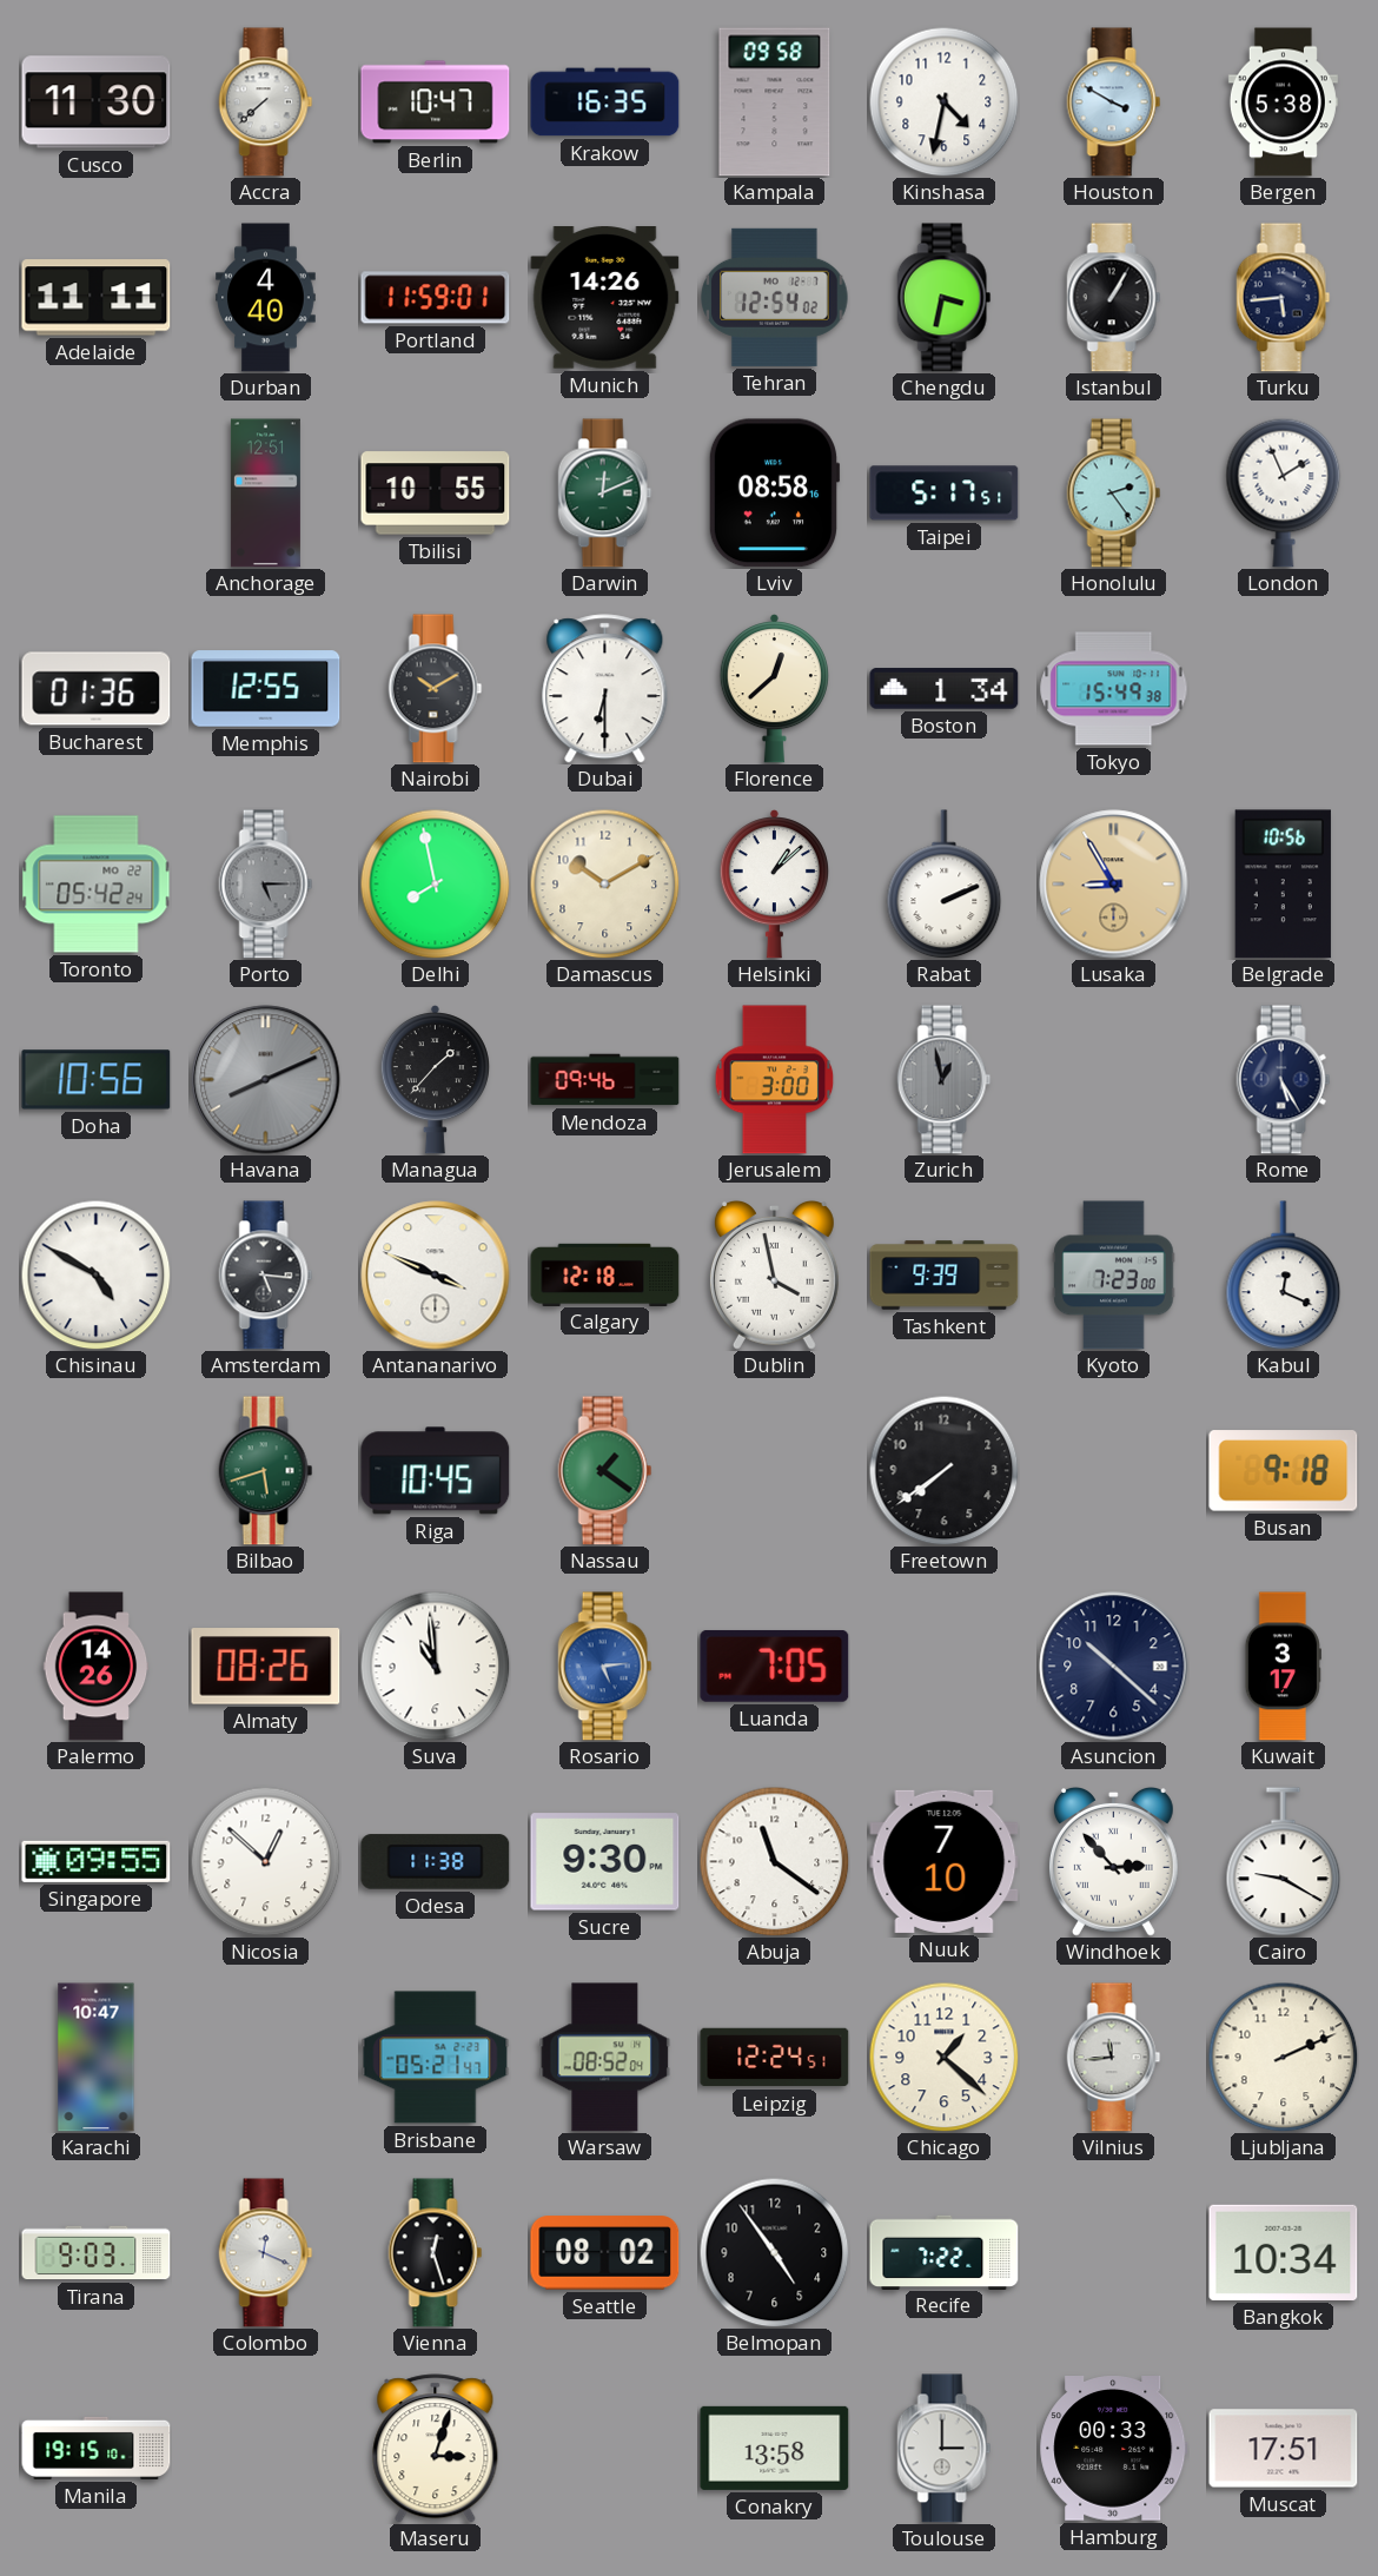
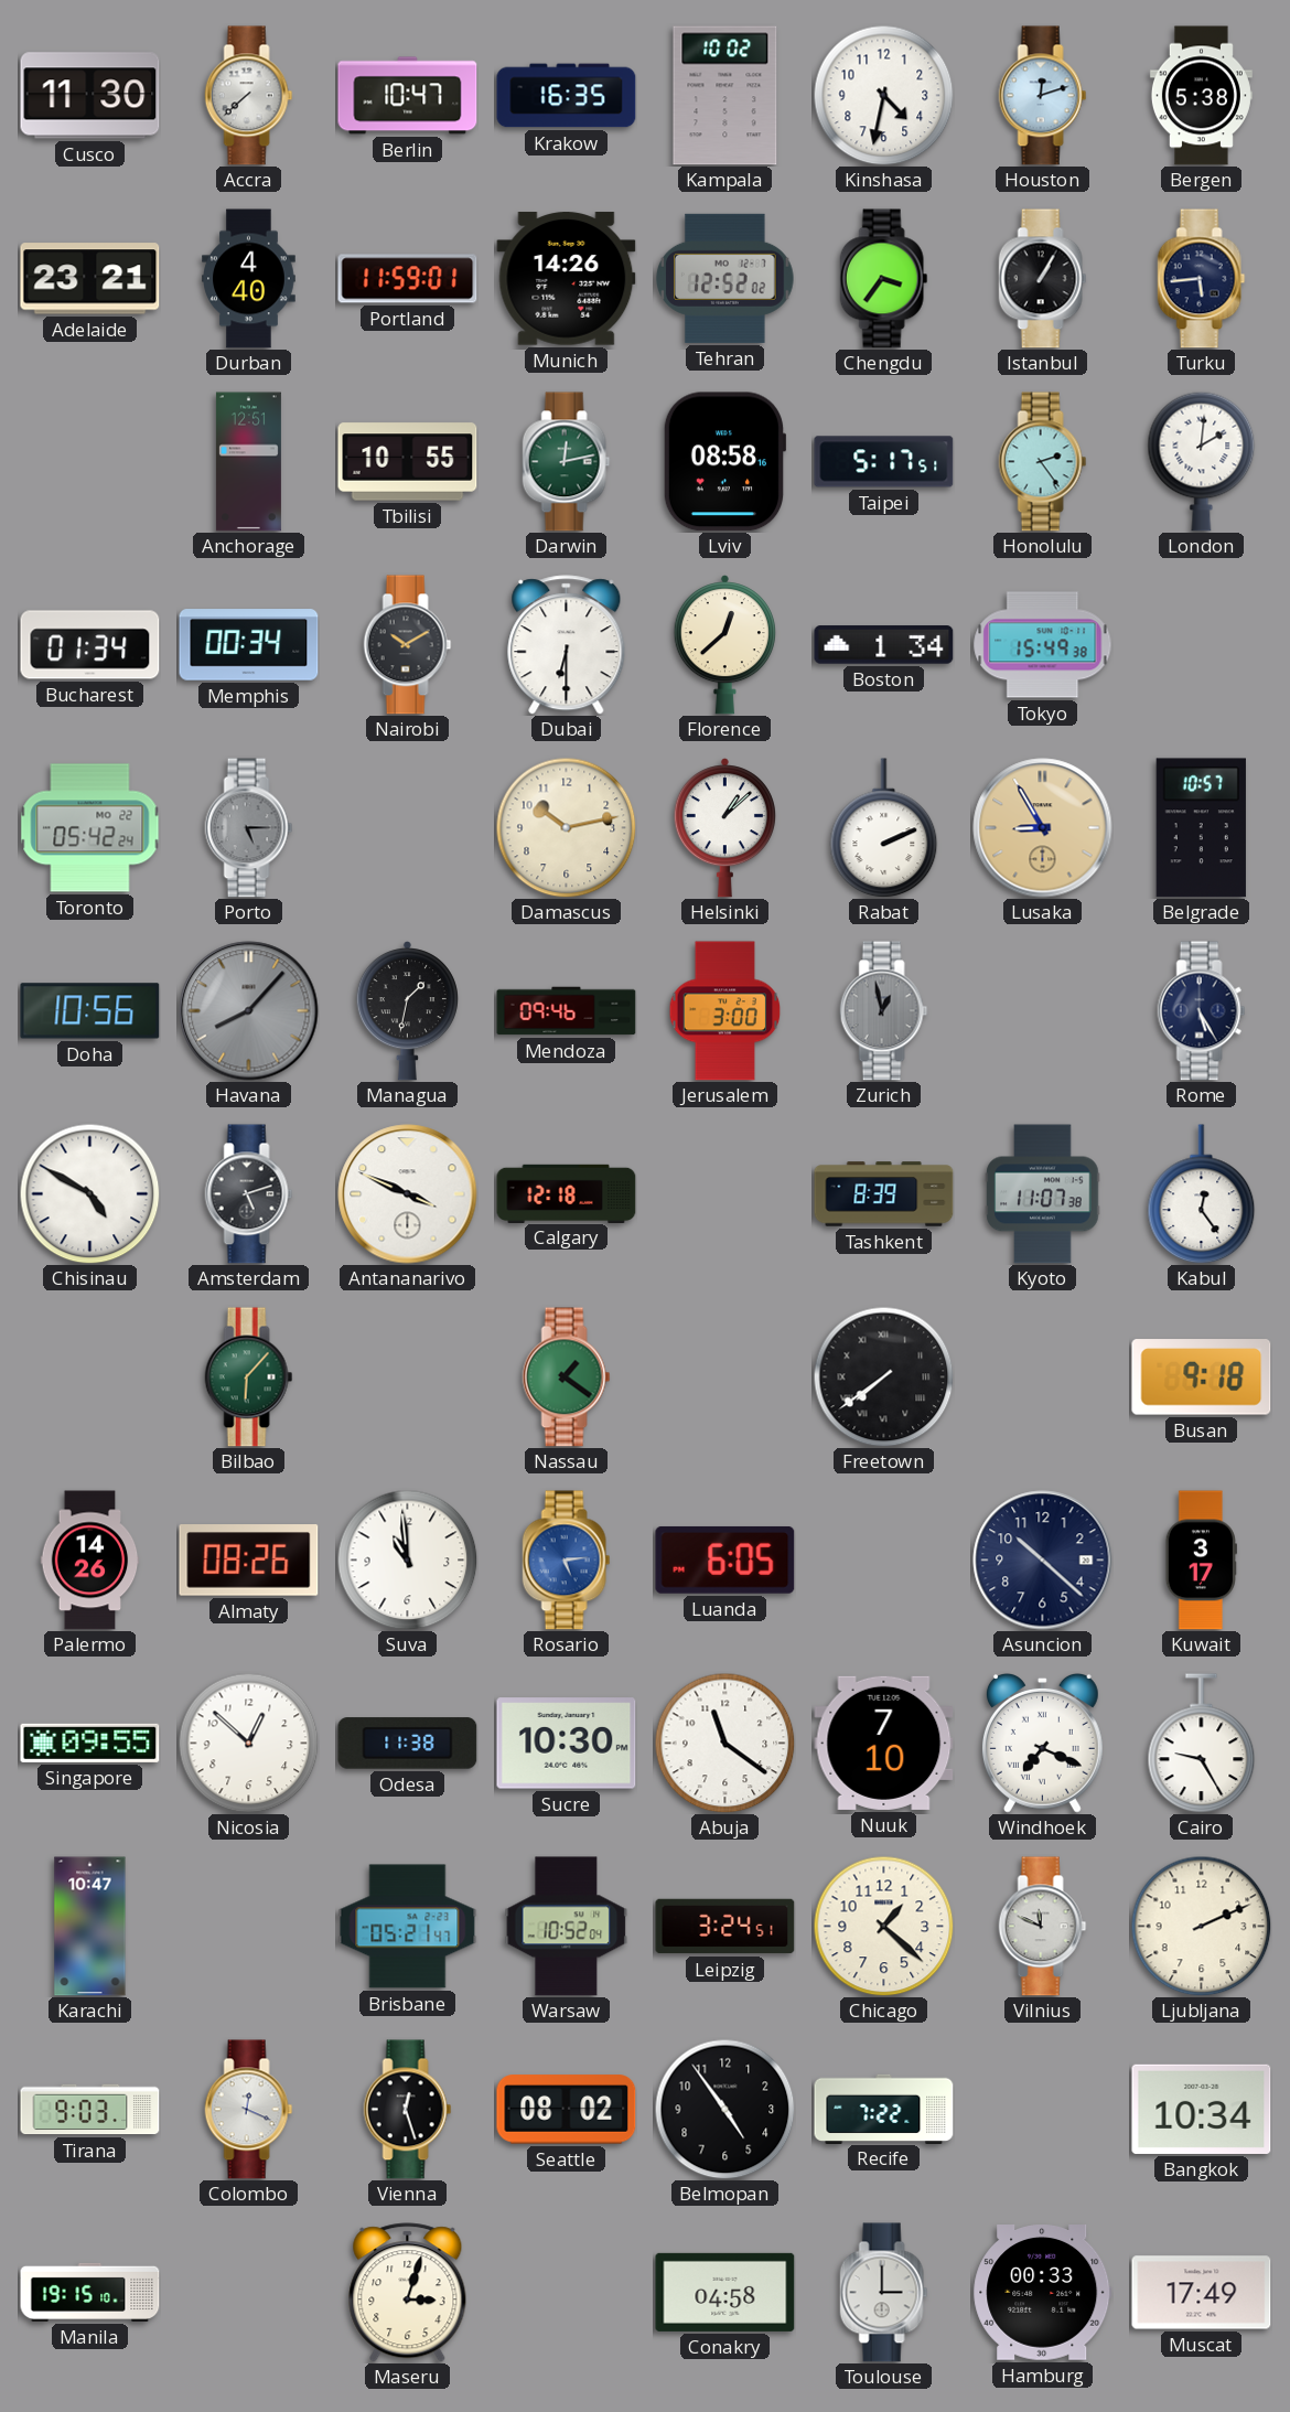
Kampala: 09:58 -> 10:02 (725, 96)
Houston: 3:50 -> 12:12 (1043, 96)
Adelaide: 11:11 -> 23:21 (90, 279)
Tehran: 12:54 -> 12:52 (725, 278)
Chengdu: 3:32 -> 3:36 (884, 279)
Darwin: 12:11 -> 12:13 (567, 462)
London: 1:56 -> 2:01 (1202, 461)
Bucharest: 01:36 -> 01:34 (90, 645)
Memphis: 12:55 -> 00:34 (249, 645)
Delhi: 7:58 -> none (435, 883)
Damascus: 10:10 -> 10:13 (566, 827)
Belgrade: 10:56 -> 10:57 (1201, 828)
Havana: 8:11 -> 8:07 (249, 1011)
Managua: 1:37 -> 1:32 (407, 1011)
Amsterdam: 5:16 -> 5:12 (249, 1194)
Dublin: 3:58 -> none (774, 1274)
Tashkent: 9:39 -> 8:39 (884, 1194)
Kyoto: 7:23 -> 11:07 (1043, 1194)
Kabul: 12:19 -> 12:24 (1202, 1194)
Bilbao: 5:42 -> 6:07 (249, 1377)
Riga: 10:45 -> none (436, 1471)
Freetown numerals: Arabic -> Roman (883, 1376)
Luanda: 7:05 -> 6:05 (725, 1559)
Sucre: 9:30 -> 10:30 (567, 1744)
Windhoek: 2:53 -> 7:19 (1042, 1743)
Cairo: 9:20 -> 9:25 (1202, 1744)
Warsaw: 08:52 -> 10:52 (567, 1927)
Leipzig: 12:24 -> 3:24 (725, 1927)
Vilnius: 11:44 -> 11:49 (1043, 1927)
Conakry: 13:58 -> 04:58 (725, 2292)
Muscat: 17:51 -> 17:49 (1202, 2293)
